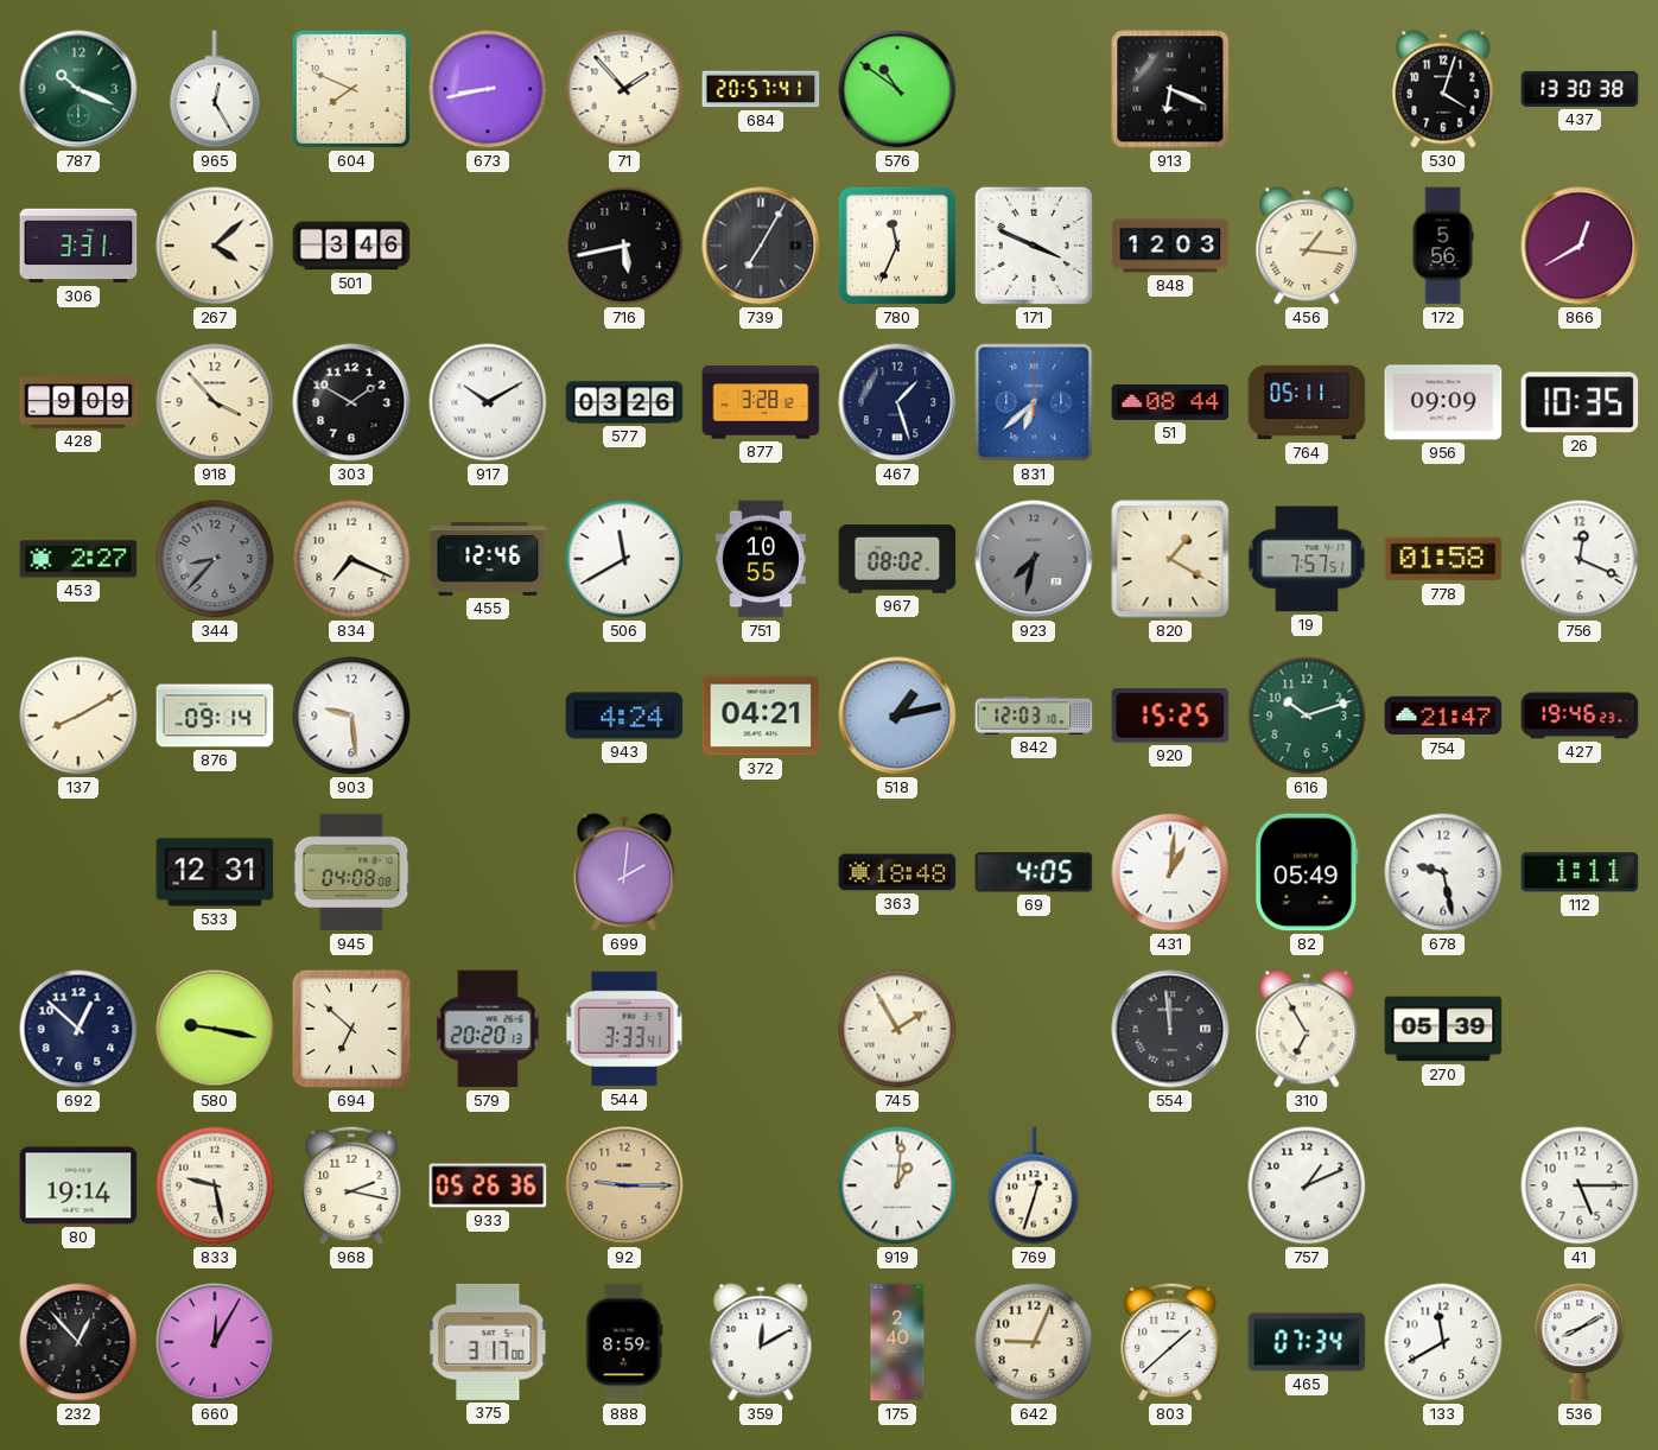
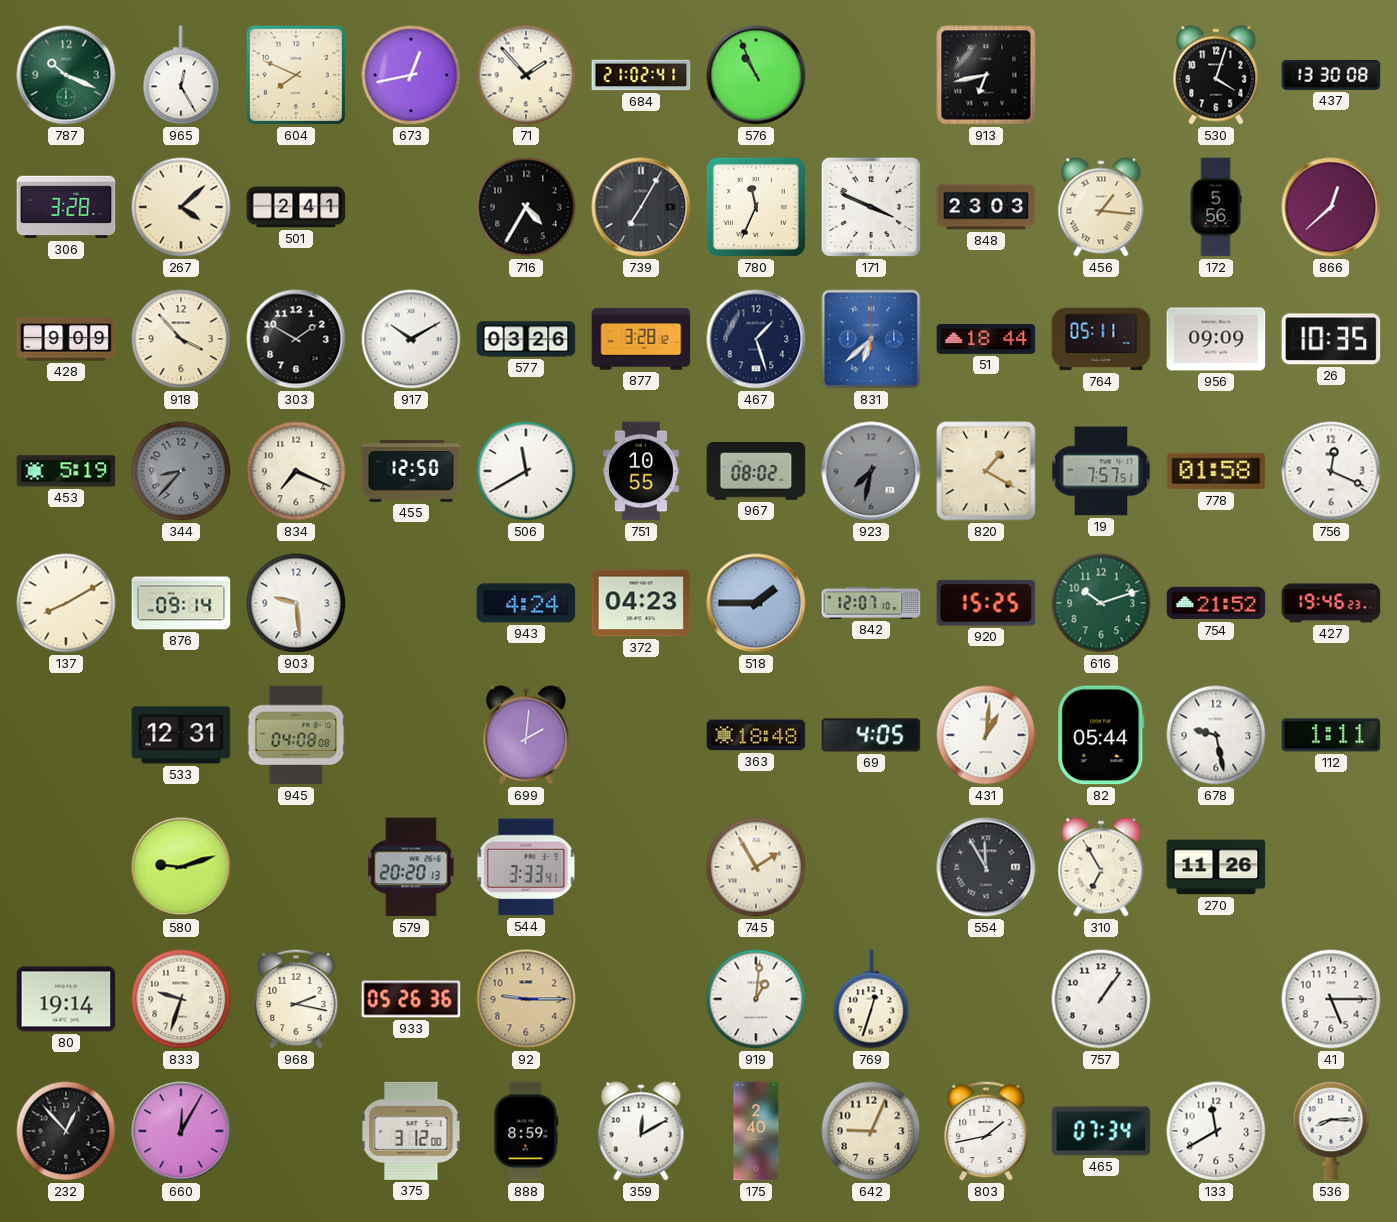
673: 8:43 -> 12:43 (411, 75)
684: 20:57 -> 21:02 (641, 75)
576: 10:51 -> 10:56 (756, 75)
913: 6:19 -> 6:43 (986, 75)
437: 13:30:38 -> 13:30:08 (1331, 75)
306: 3:31 -> 3:28 (66, 207)
501: 3:46 -> 2:41 (296, 207)
716: 5:43 -> 4:35 (526, 207)
848: 12:03 -> 23:03 (986, 207)
866: 12:40 -> 12:38 (1331, 207)
51: 08:44 -> 18:44 (986, 339)
453: 2:27 -> 5:19 (66, 471)
455: 12:46 -> 12:50 (411, 472)
372: 04:21 -> 04:23 (641, 603)
518: 1:13 -> 1:45 (756, 603)
842: 12:03 -> 12:07 (871, 603)
754: 21:47 -> 21:52 (1216, 603)
82: 05:49 -> 05:44 (1101, 735)
692: 12:52 -> none (78, 1029)
580: 9:17 -> 9:12 (181, 867)
694: 6:52 -> none (351, 1029)
554: 11:59 -> 11:55 (986, 867)
270: 05:39 -> 11:26 (1216, 867)
833: 9:28 -> 9:33 (181, 999)
757: 1:11 -> 1:06 (1101, 999)
375: 3:17 -> 3:12 (411, 1131)
803: 1:38 -> 1:43 (986, 1131)
536: 8:10 -> 8:15 (1331, 1131)
